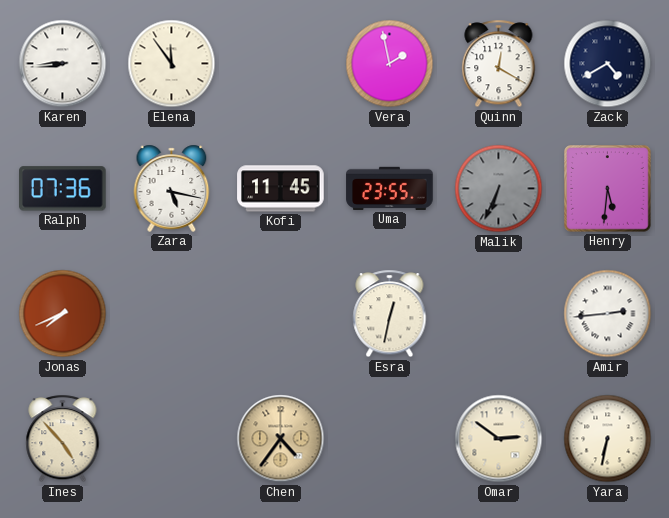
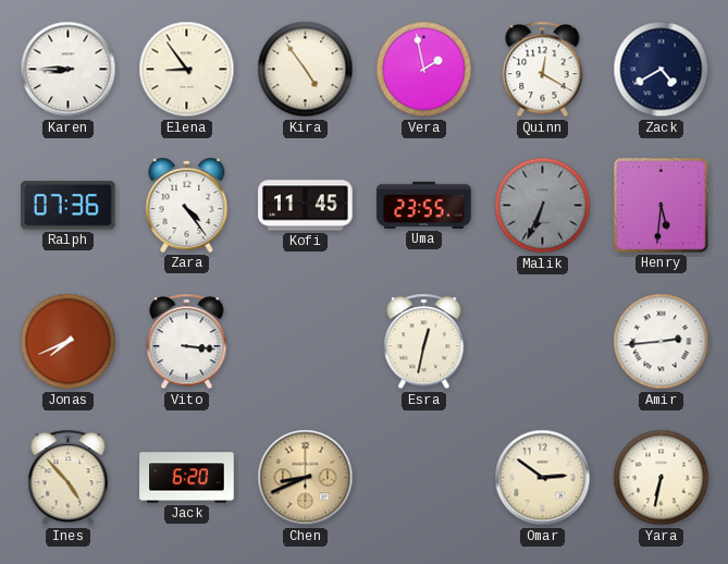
Karen: 8:44 -> 8:45 (69, 70)
Elena: 11:54 -> 8:54 (187, 70)
Kira: none -> 4:54 (306, 70)
Zara: 5:17 -> 4:24 (187, 205)
Vito: none -> 3:16 (187, 342)
Jack: none -> 6:20 (187, 478)
Chen: 4:36 -> 8:41 (306, 478)
